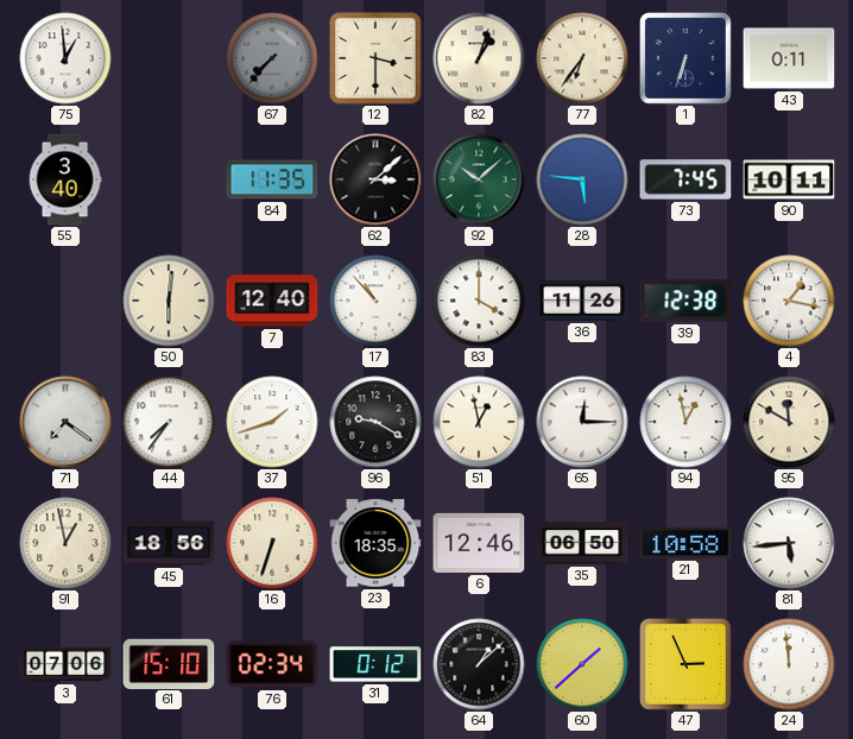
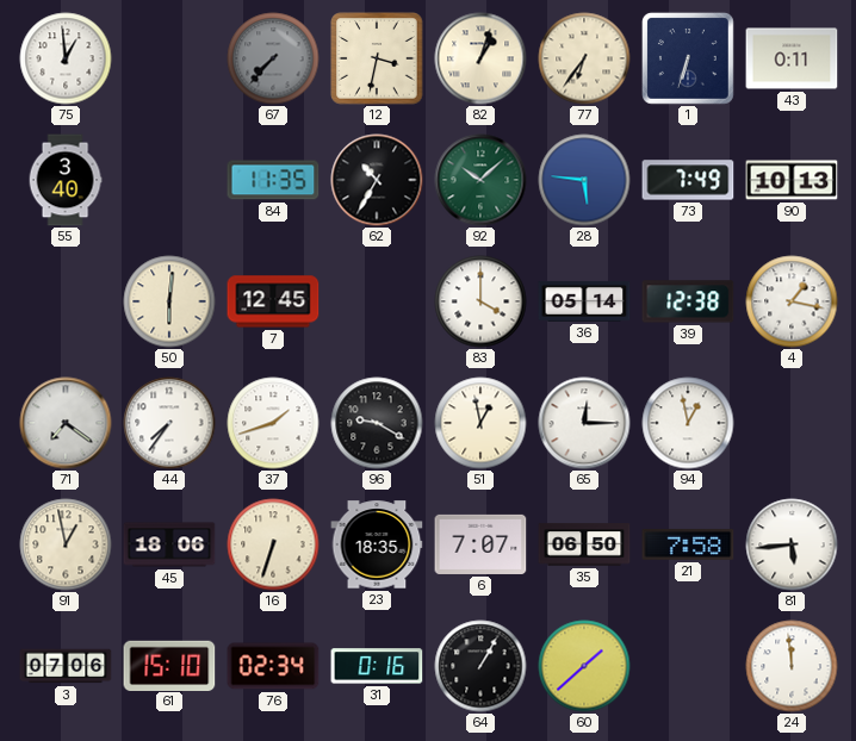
12: 3:30 -> 3:32 (377, 58)
62: 3:08 -> 10:35 (377, 180)
73: 7:45 -> 7:49 (688, 180)
90: 10:11 -> 10:13 (792, 180)
7: 12:40 -> 12:45 (273, 301)
17: 10:53 -> none (375, 301)
36: 11:26 -> 05:14 (584, 301)
95: 11:50 -> none (789, 422)
45: 18:56 -> 18:06 (169, 544)
6: 12:46 -> 7:07 (480, 544)
21: 10:58 -> 7:58 (688, 544)
31: 0:12 -> 0:16 (377, 666)
64: 1:08 -> 1:05 (480, 666)
47: 2:56 -> none (687, 665)
